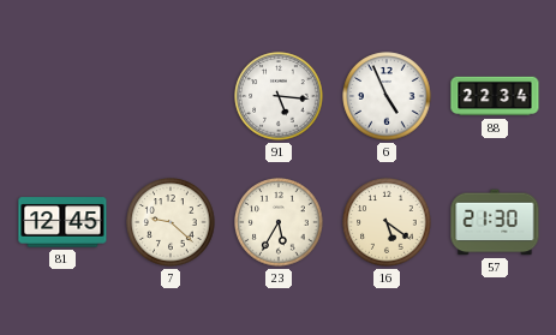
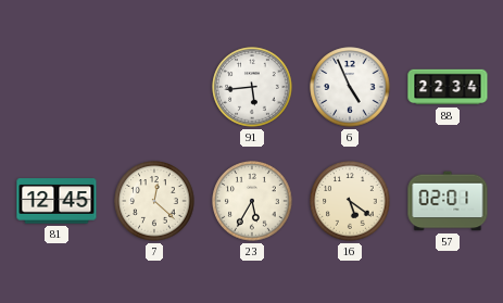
91: 5:16 -> 5:44 (252, 87)
7: 9:22 -> 12:22 (154, 201)
57: 21:30 -> 02:01 (448, 201)
